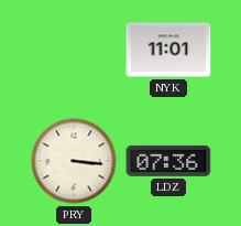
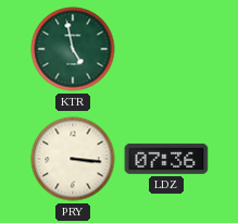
KTR: none -> 4:58 (73, 49)
NYK: 11:01 -> none (168, 50)
